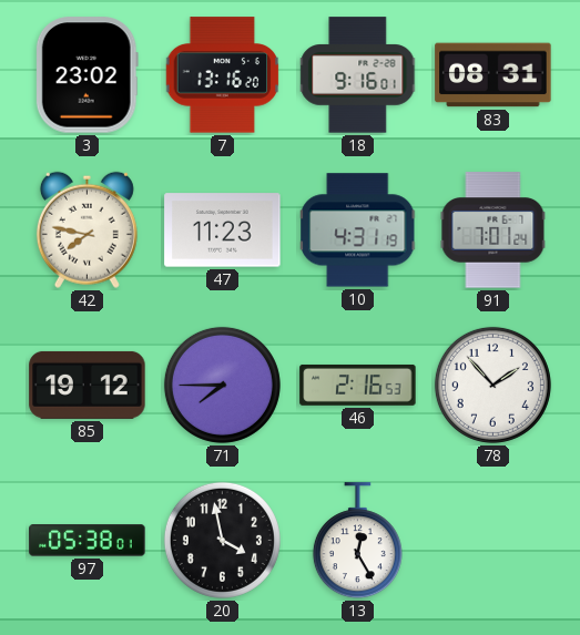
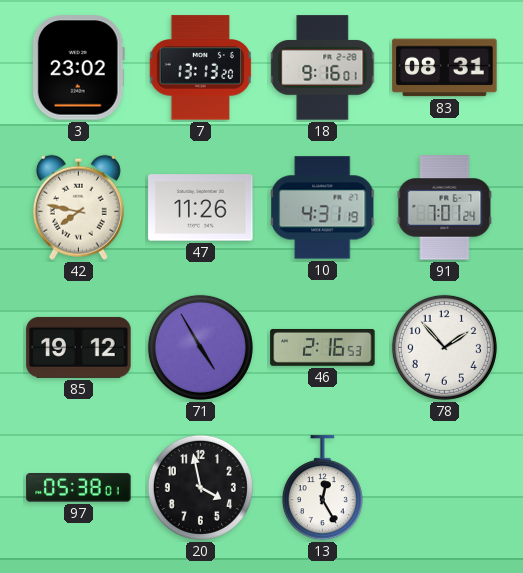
7: 13:16 -> 13:13 (201, 68)
47: 11:23 -> 11:26 (201, 208)
71: 7:45 -> 4:55 (200, 347)
